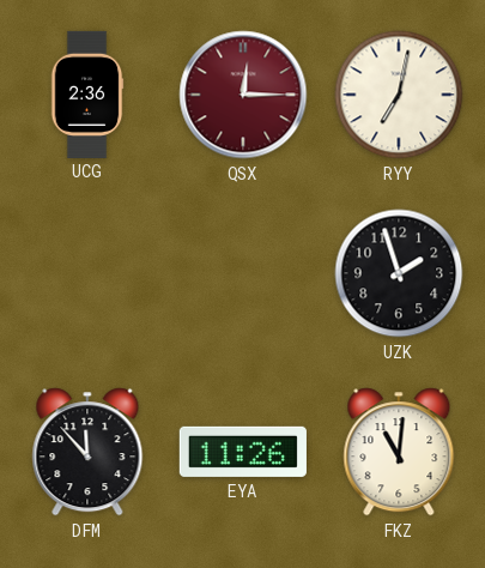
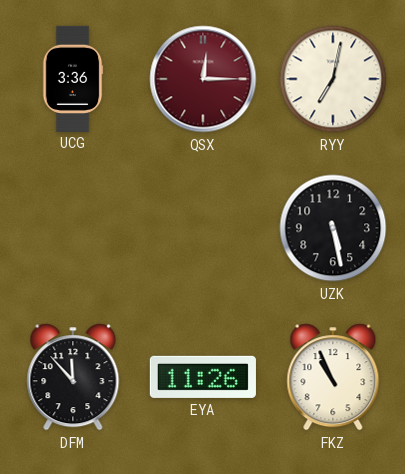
UCG: 2:36 -> 3:36 (73, 78)
UZK: 1:57 -> 5:28 (333, 228)
FKZ: 11:01 -> 10:56 (333, 377)
